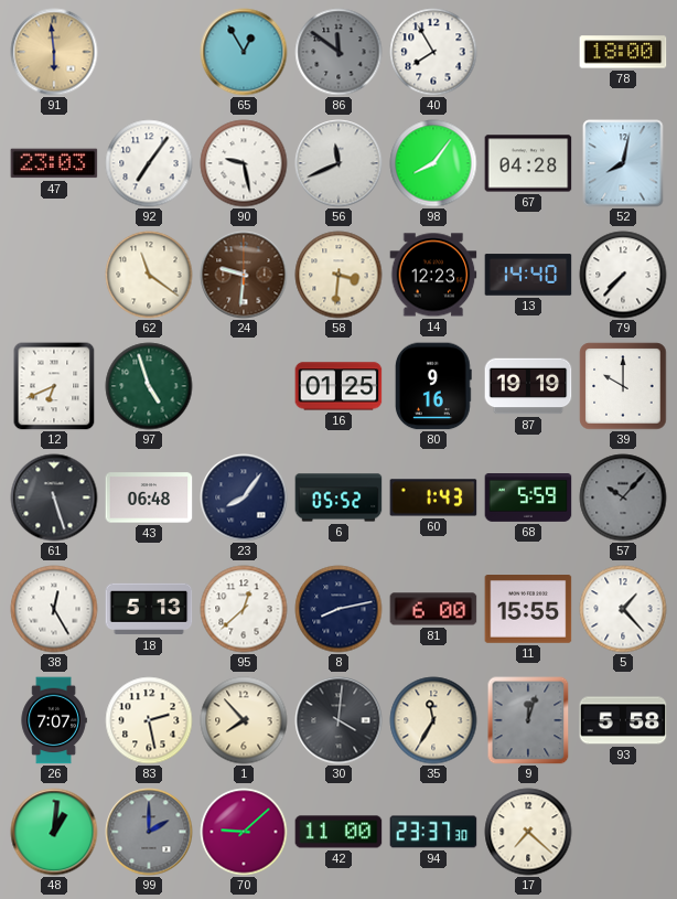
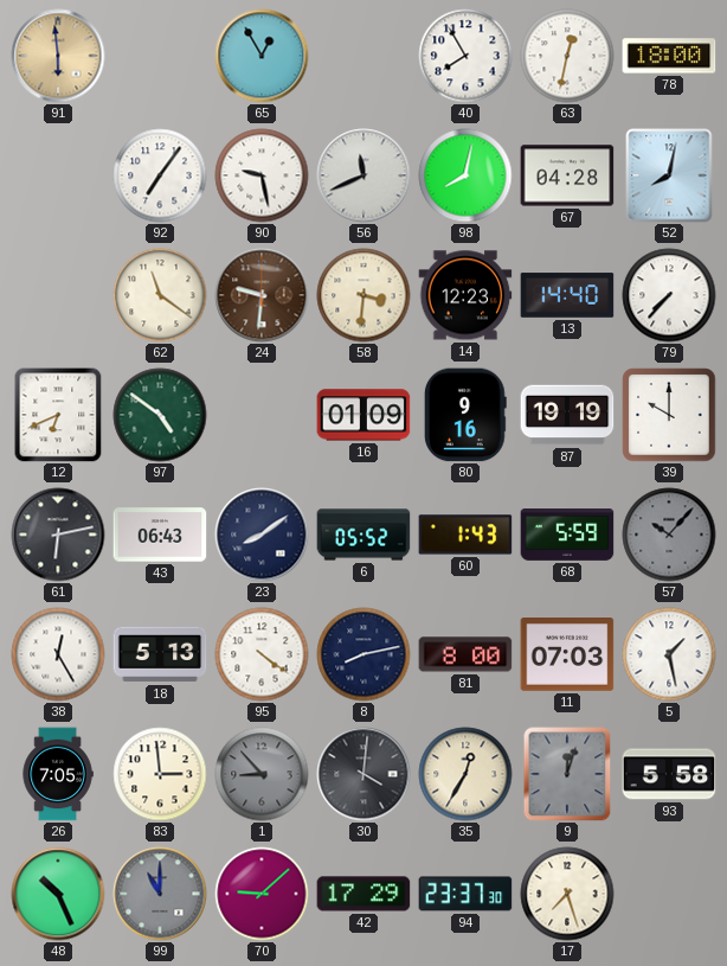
86: 11:51 -> none (338, 52)
63: none -> 12:32 (567, 56)
47: 23:03 -> none (54, 163)
98: 8:06 -> 8:02 (465, 175)
97: 4:57 -> 4:51 (160, 415)
16: 01:25 -> 01:09 (363, 415)
61: 5:27 -> 6:13 (58, 535)
43: 06:48 -> 06:43 (160, 535)
23: 8:06 -> 8:09 (262, 535)
95: 12:38 -> 4:21 (262, 654)
81: 6:00 -> 8:00 (465, 654)
11: 15:55 -> 07:03 (567, 655)
5: 1:23 -> 1:28 (669, 654)
26: 7:07 -> 7:05 (58, 774)
83: 2:28 -> 2:59 (160, 774)
1: 7:53 -> 8:53 (262, 774)
1 dial: cream -> grey (262, 774)
35: 11:35 -> 12:35 (465, 774)
48: 1:01 -> 10:26 (58, 894)
99: 2:00 -> 11:00 (160, 894)
42: 11:00 -> 17:29 (363, 894)
17: 7:22 -> 7:27 (567, 894)
